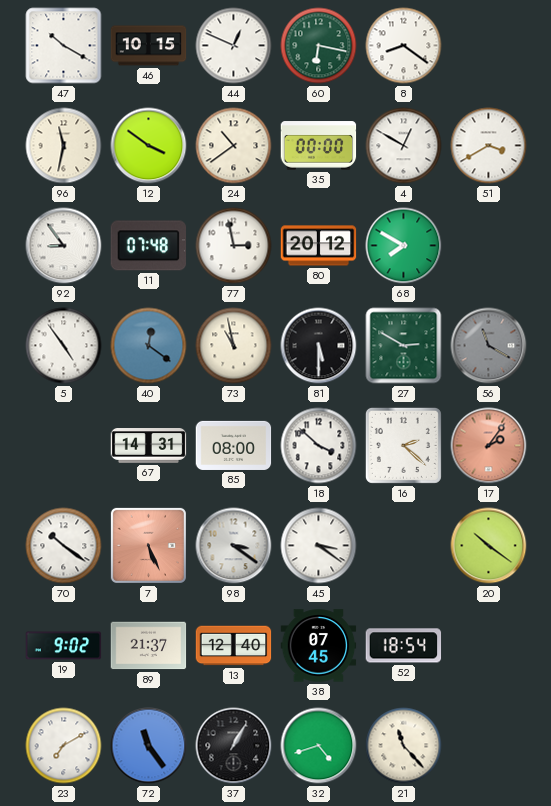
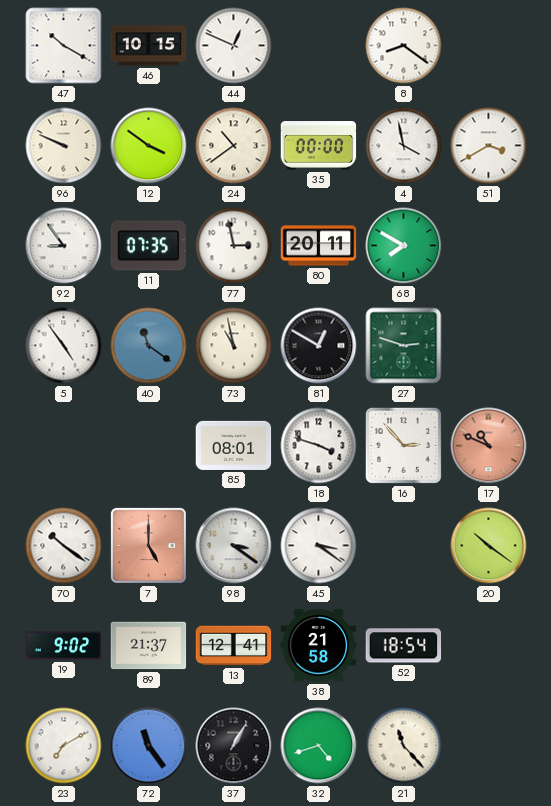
60: 6:17 -> none (319, 46)
96: 11:32 -> 9:49 (64, 146)
4: 12:50 -> 3:58 (404, 146)
11: 07:48 -> 07:35 (149, 246)
80: 20:12 -> 20:11 (319, 246)
40: 12:21 -> 11:21 (149, 346)
81: 5:30 -> 12:50 (319, 346)
27: 2:50 -> 2:48 (404, 346)
56: 11:20 -> none (489, 346)
67: 14:31 -> none (149, 446)
85: 08:00 -> 08:01 (234, 445)
18: 3:52 -> 3:48 (319, 446)
16: 2:22 -> 2:53 (403, 445)
17: 2:06 -> 10:49 (489, 446)
7: 5:26 -> 5:00 (148, 545)
13: 12:40 -> 12:41 (234, 646)
38: 07:45 -> 21:58 (319, 646)
